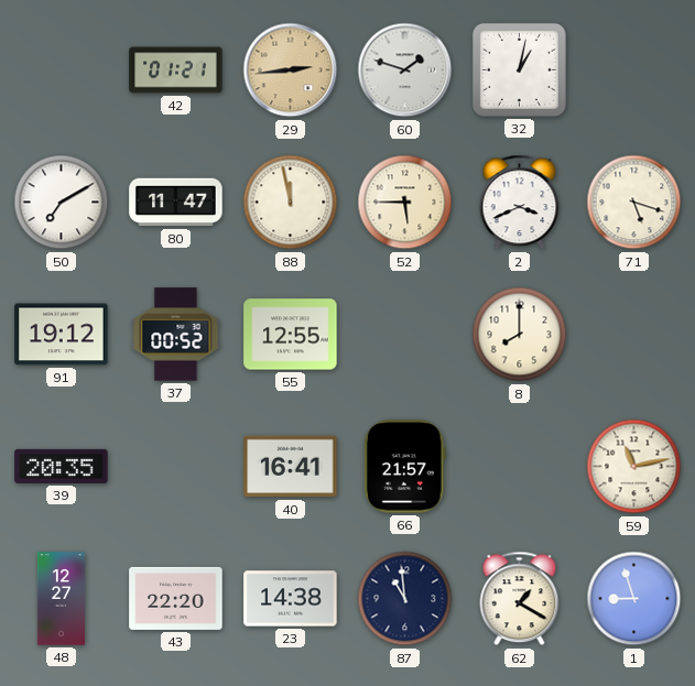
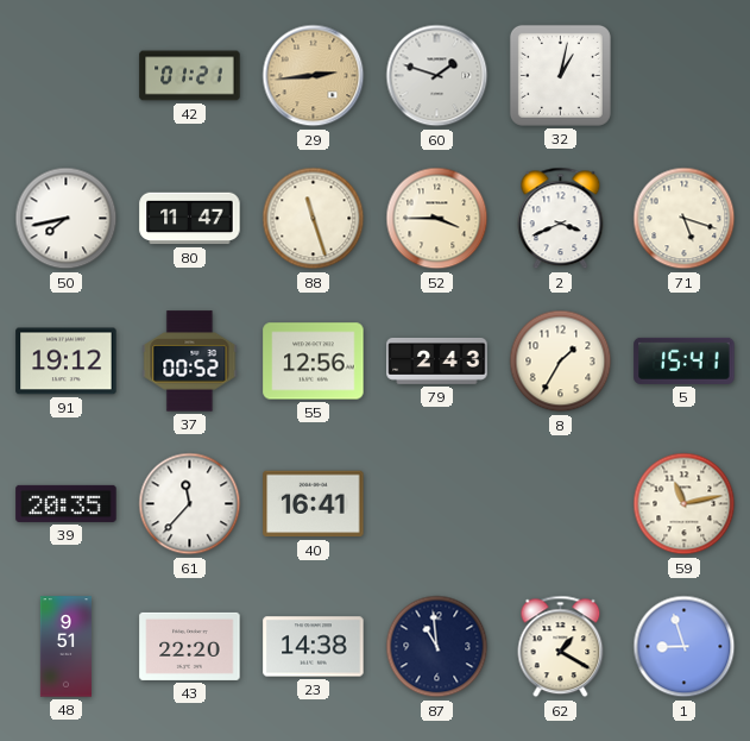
50: 7:10 -> 7:43 (67, 219)
88: 11:58 -> 11:27 (314, 219)
52: 5:45 -> 3:45 (437, 219)
55: 12:55 -> 12:56 (314, 362)
79: none -> 2:43 (437, 362)
8: 8:00 -> 1:35 (561, 362)
5: none -> 15:41 (685, 360)
61: none -> 11:37 (190, 504)
66: 21:57 -> none (404, 467)
48: 12:27 -> 9:51 (65, 647)
